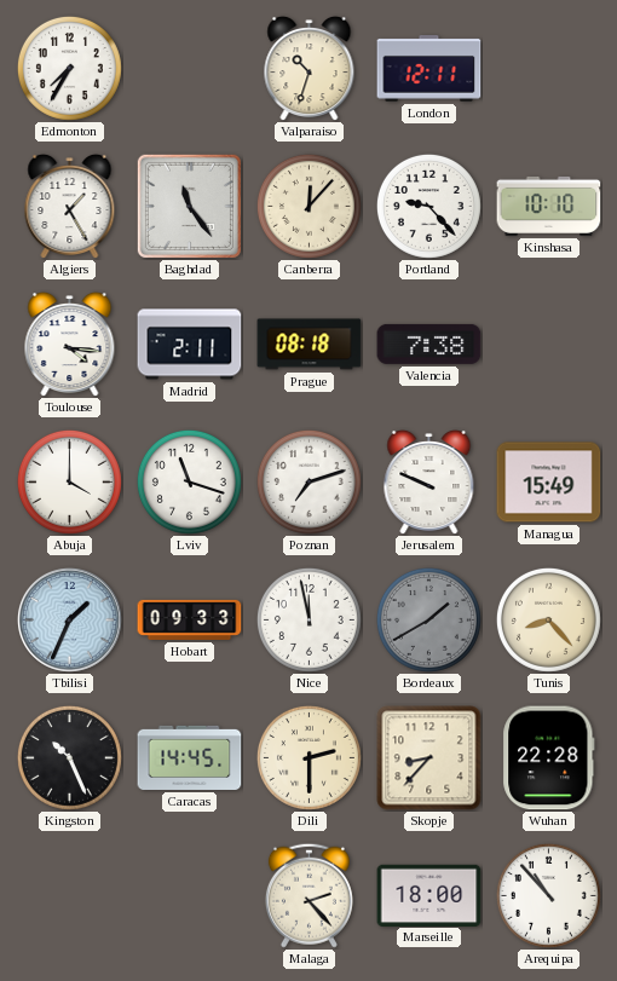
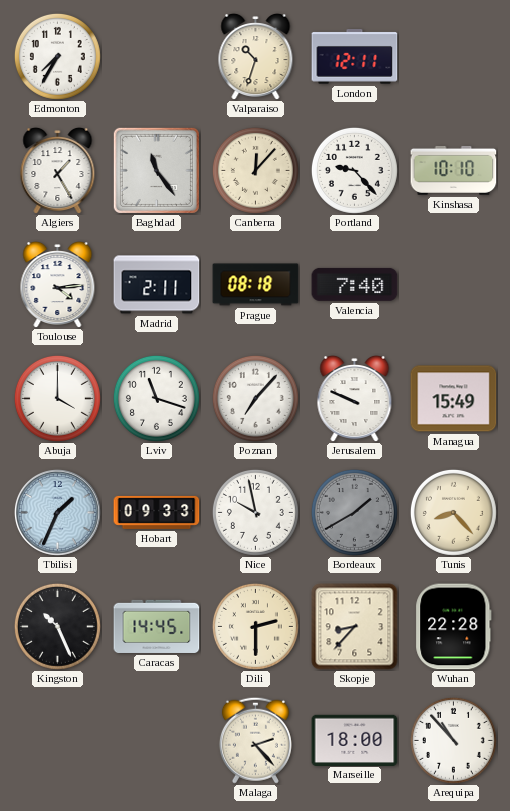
Toulouse: 4:16 -> 4:14 (58, 284)
Valencia: 7:38 -> 7:40 (355, 284)
Poznan: 7:12 -> 7:07 (255, 398)
Nice: 11:58 -> 9:58 (255, 512)
